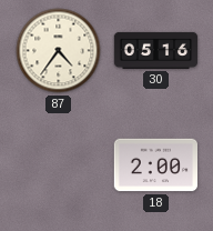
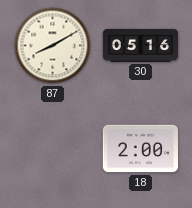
87: 4:36 -> 8:10 (53, 46)
